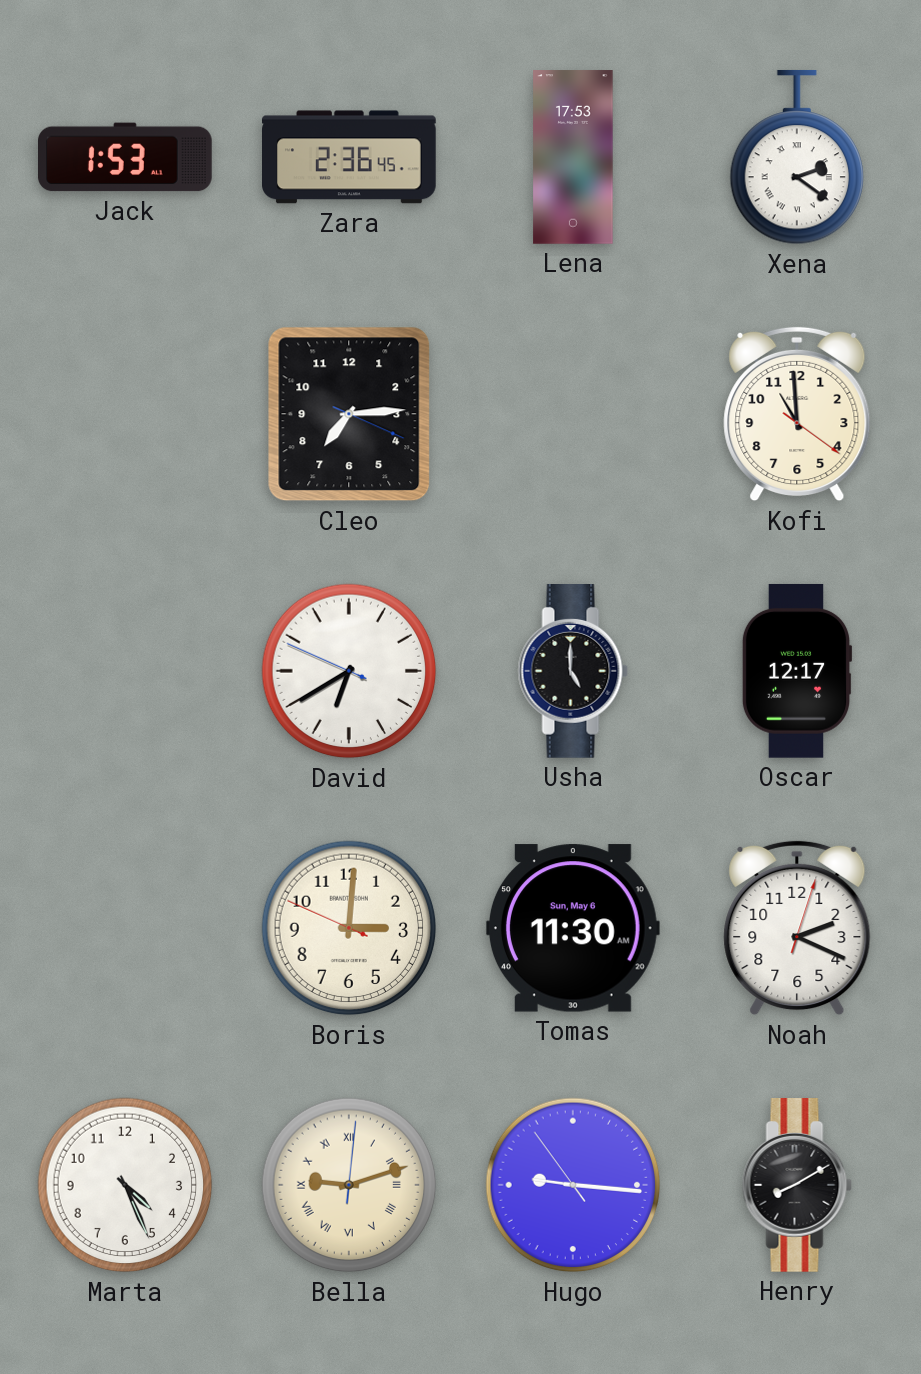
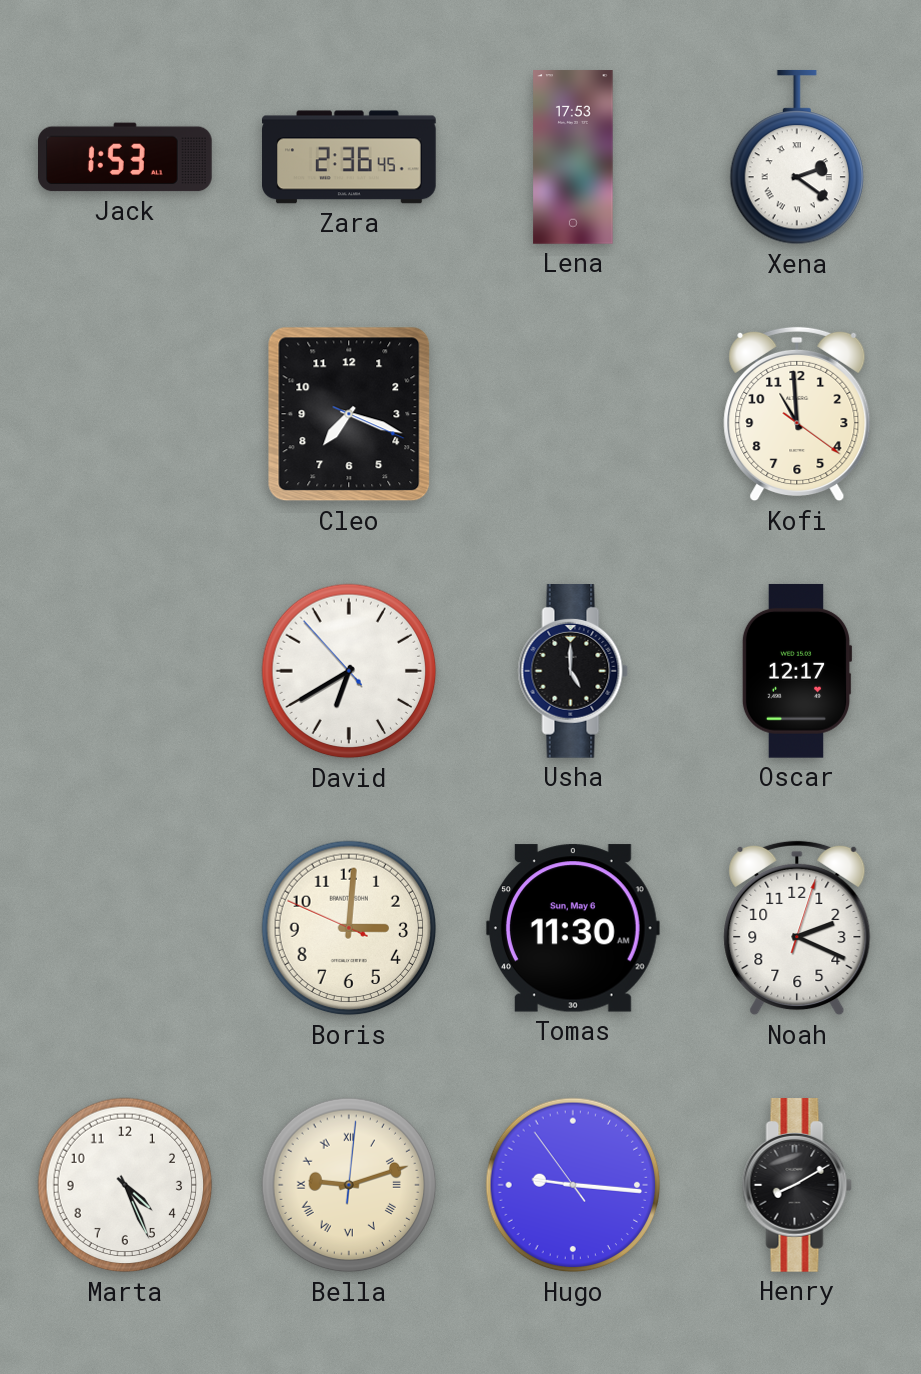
Cleo: 7:14 -> 7:18 (349, 414)
David: 6:39:49 -> 6:39:53 (349, 671)
